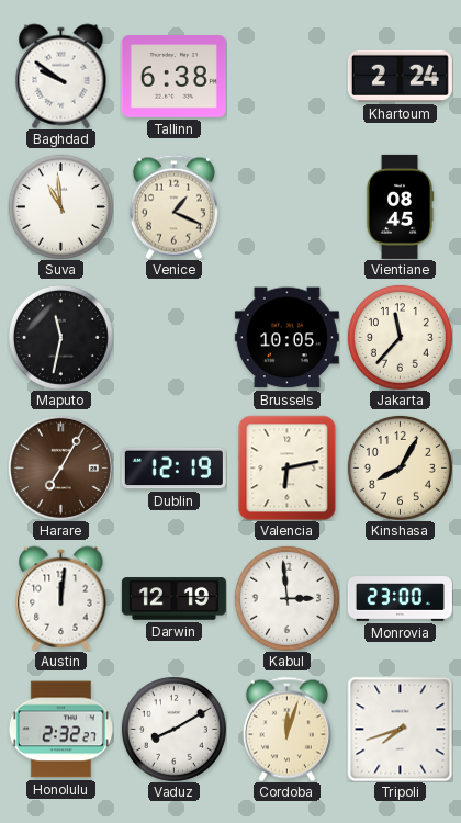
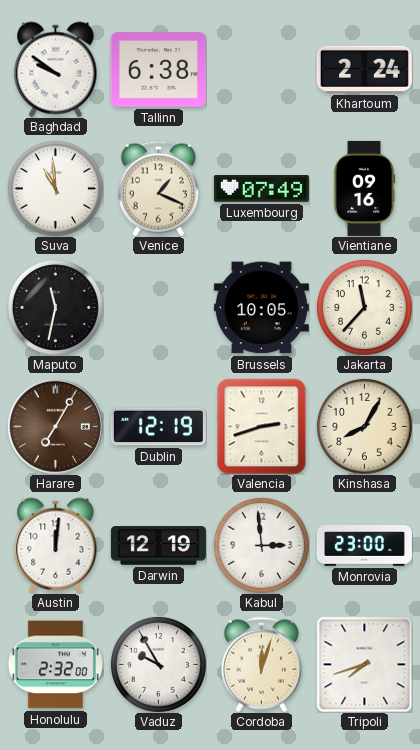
Luxembourg: none -> 07:49 (261, 189)
Vientiane: 08:45 -> 09:16 (364, 188)
Valencia: 6:13 -> 2:42 (262, 426)
Honolulu: 2:32:27 -> 2:32:00 (55, 665)
Vaduz: 8:10 -> 9:55 (158, 664)
